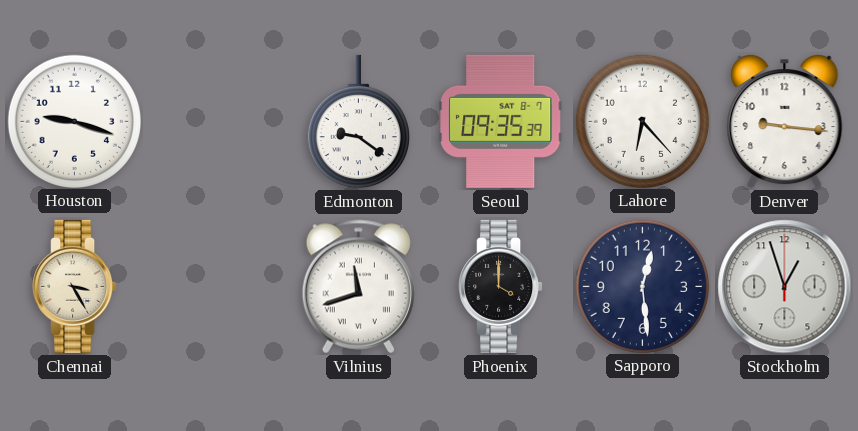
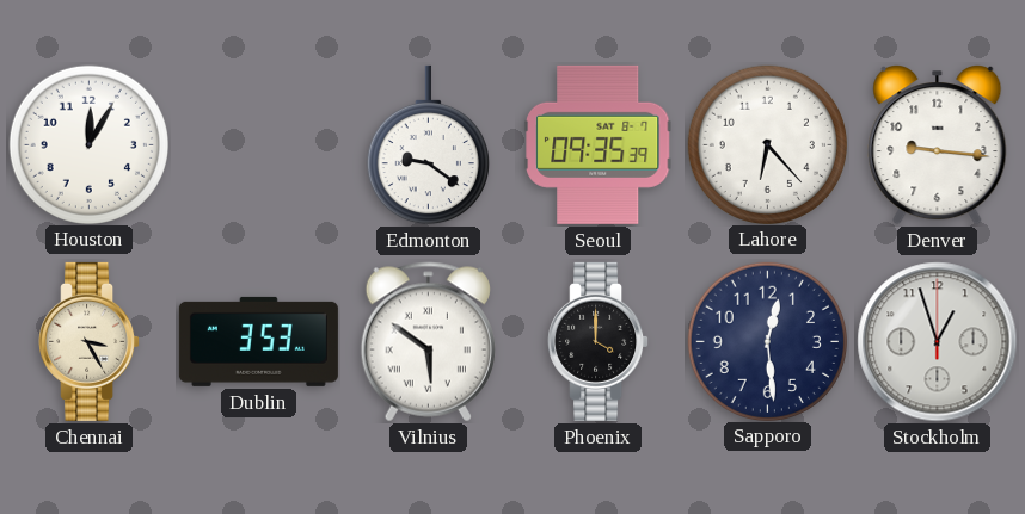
Houston: 9:18 -> 12:05 (88, 144)
Dublin: none -> 3:53 (258, 341)
Vilnius: 11:42 -> 5:51 (428, 342)
